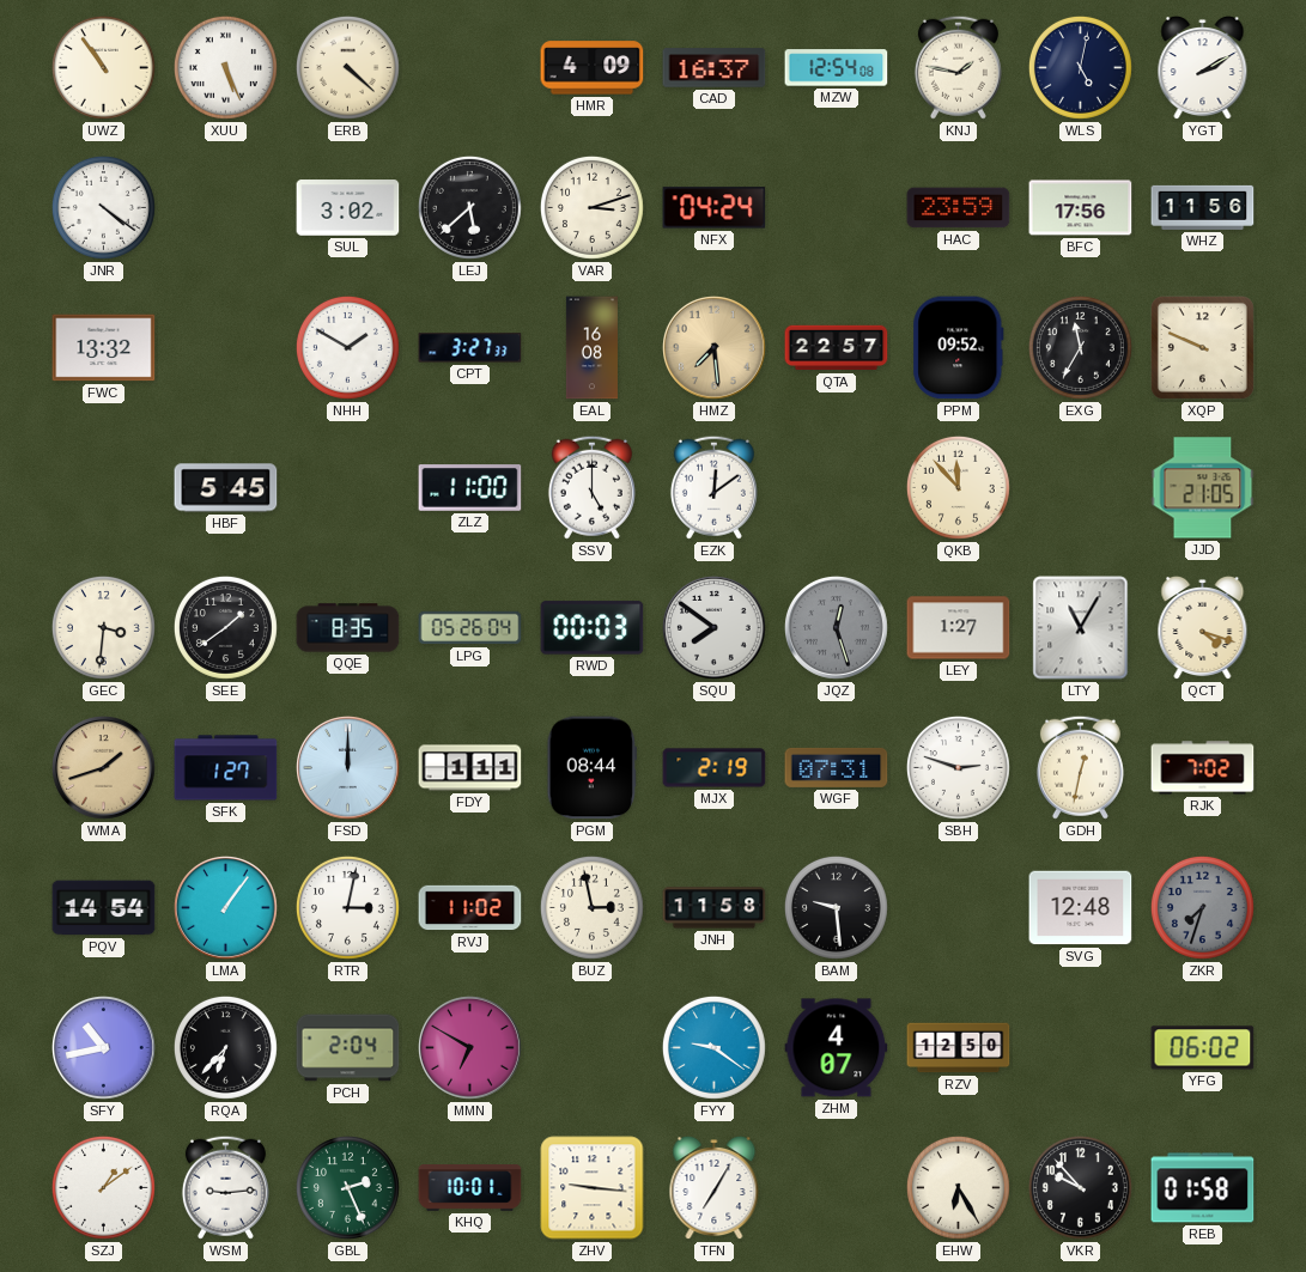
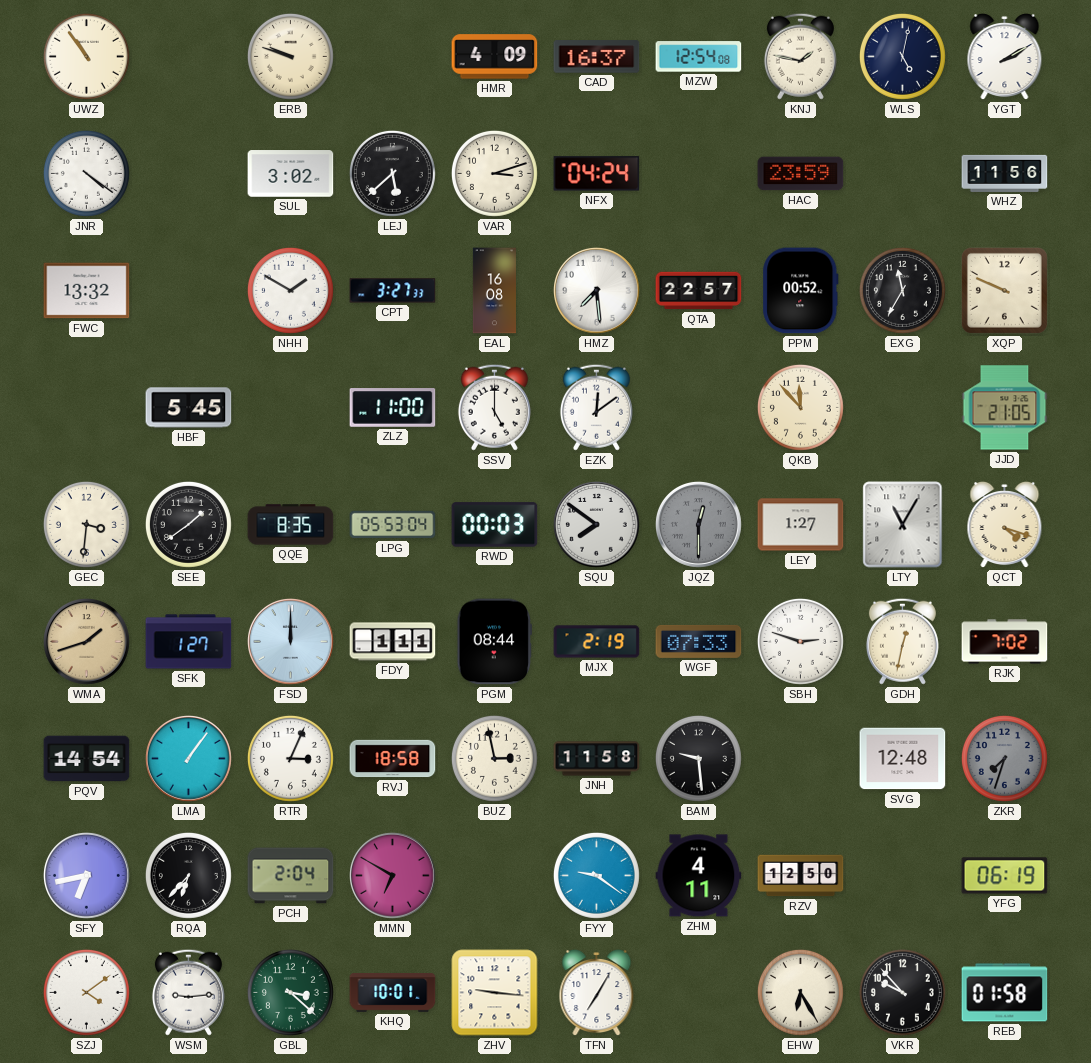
XUU: 5:26 -> none (225, 67)
ERB: 4:22 -> 9:48 (290, 56)
BFC: 17:56 -> none (1081, 208)
HMZ dial: champagne -> white (597, 291)
PPM: 09:52 -> 00:52 (801, 291)
LPG: 05:26 -> 05:53 (393, 525)
JQZ: 12:27 -> 12:30 (699, 525)
WGF: 07:31 -> 07:33 (699, 641)
RTR: 3:02 -> 3:04 (290, 758)
RVJ: 11:02 -> 18:58 (393, 759)
SFY: 10:43 -> 6:43 (87, 876)
ZHM: 4:07 -> 4:11 (699, 876)
YFG: 06:02 -> 06:19 (1005, 876)
SZJ: 1:09 -> 4:09 (86, 992)
GBL: 2:26 -> 3:22 (290, 992)
